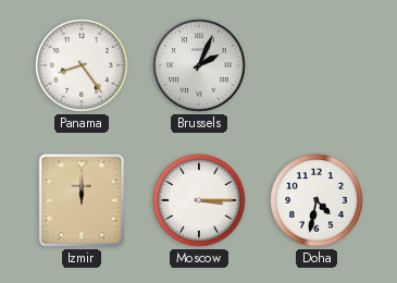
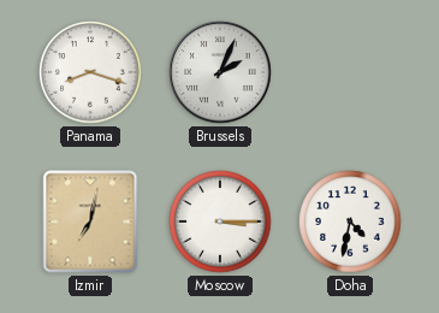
Panama: 8:24 -> 8:18 (90, 72)
Izmir: 12:00 -> 7:02 (90, 222)
